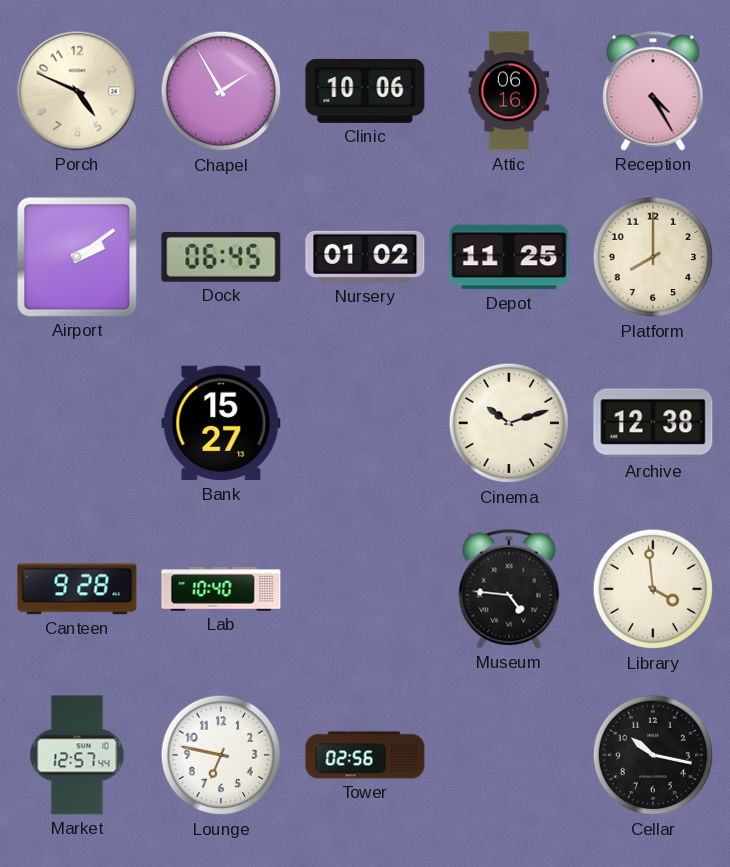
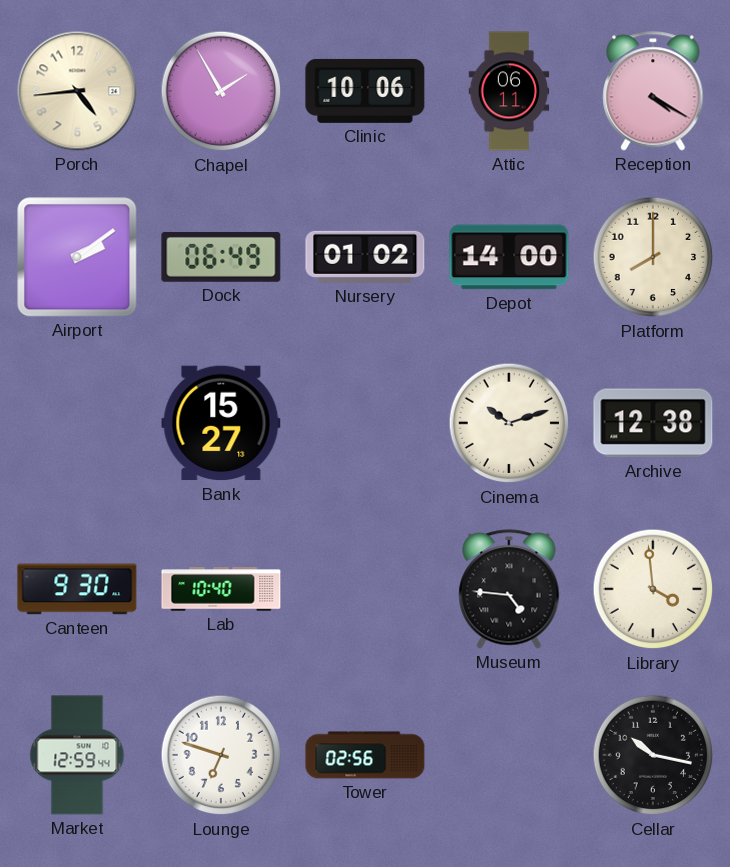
Porch: 4:49 -> 4:44 (77, 91)
Attic: 06:16 -> 06:11 (509, 91)
Reception: 4:25 -> 4:20 (653, 91)
Dock: 06:45 -> 06:49 (221, 257)
Depot: 11:25 -> 14:00 (509, 257)
Canteen: 9:28 -> 9:30 (77, 589)
Market: 12:57 -> 12:59 (77, 755)
Lounge: 6:47 -> 6:48 (221, 755)
